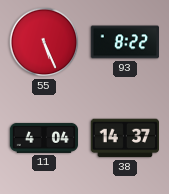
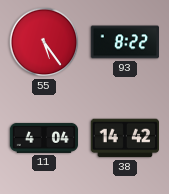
55: 5:26 -> 5:24 (44, 42)
38: 14:37 -> 14:42 (124, 138)
